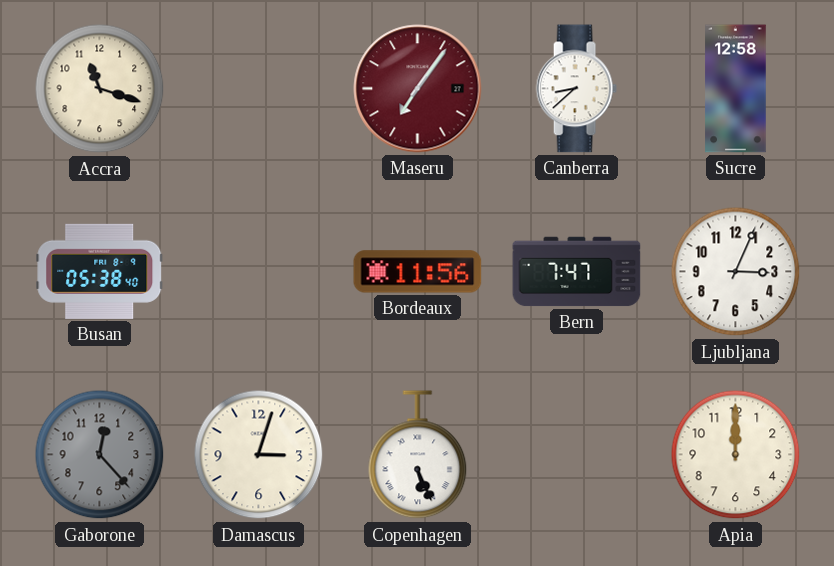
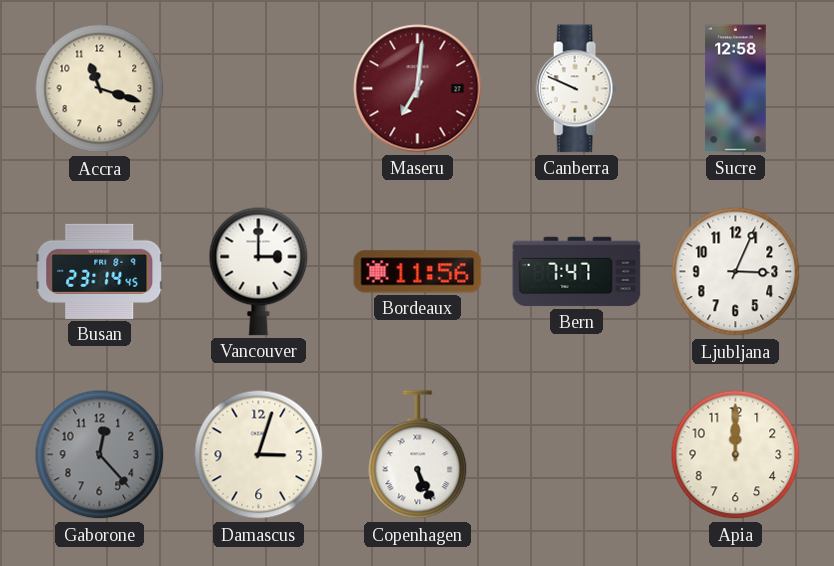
Maseru: 7:06 -> 7:01 (418, 89)
Canberra: 8:38 -> 9:49 (576, 89)
Busan: 05:38 -> 23:14 (100, 271)
Vancouver: none -> 3:00 (259, 271)
